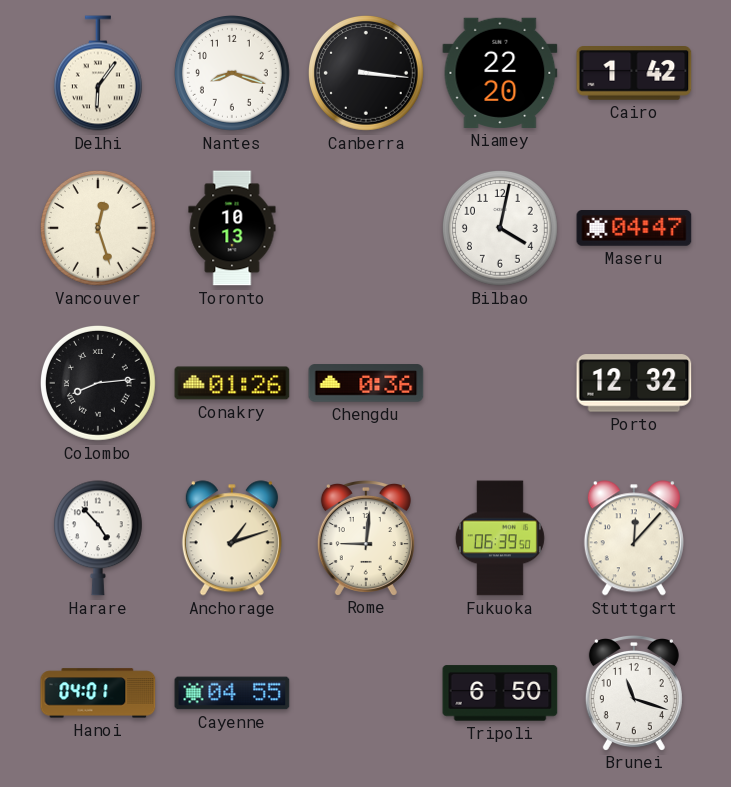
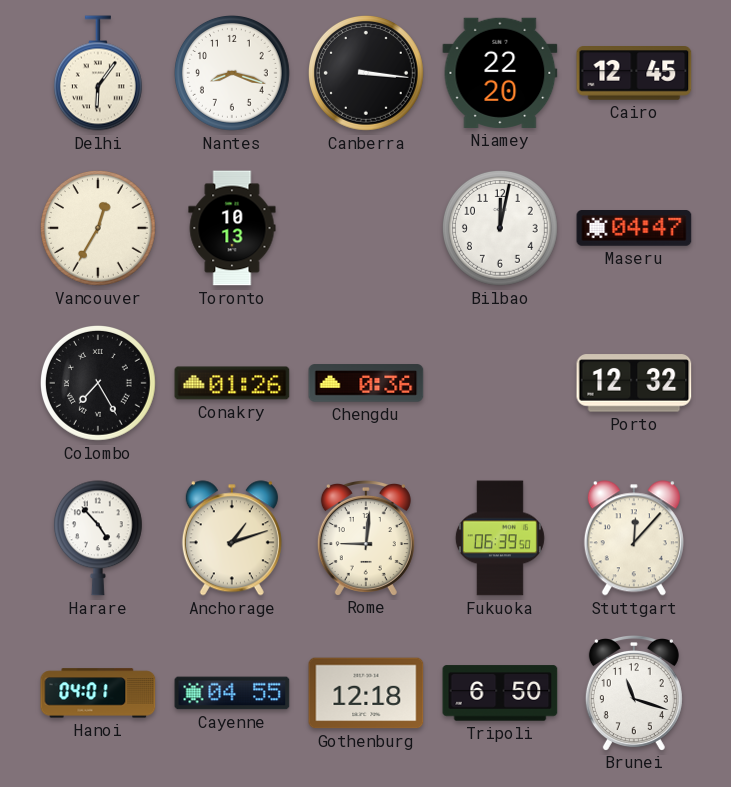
Cairo: 1:42 -> 12:45 (634, 74)
Vancouver: 12:27 -> 12:35 (99, 229)
Bilbao: 4:02 -> 12:02 (501, 229)
Colombo: 8:14 -> 7:25 (99, 384)
Gothenburg: none -> 12:18 (366, 693)
